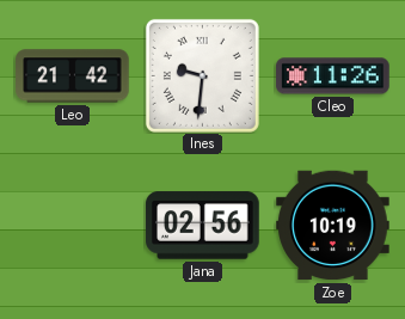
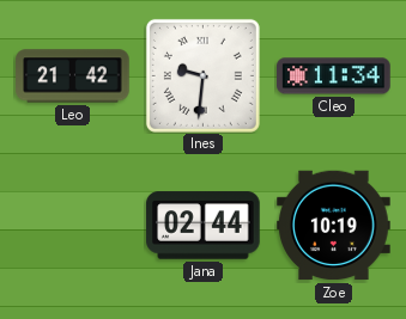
Cleo: 11:26 -> 11:34 (334, 76)
Jana: 02:56 -> 02:44 (204, 226)
